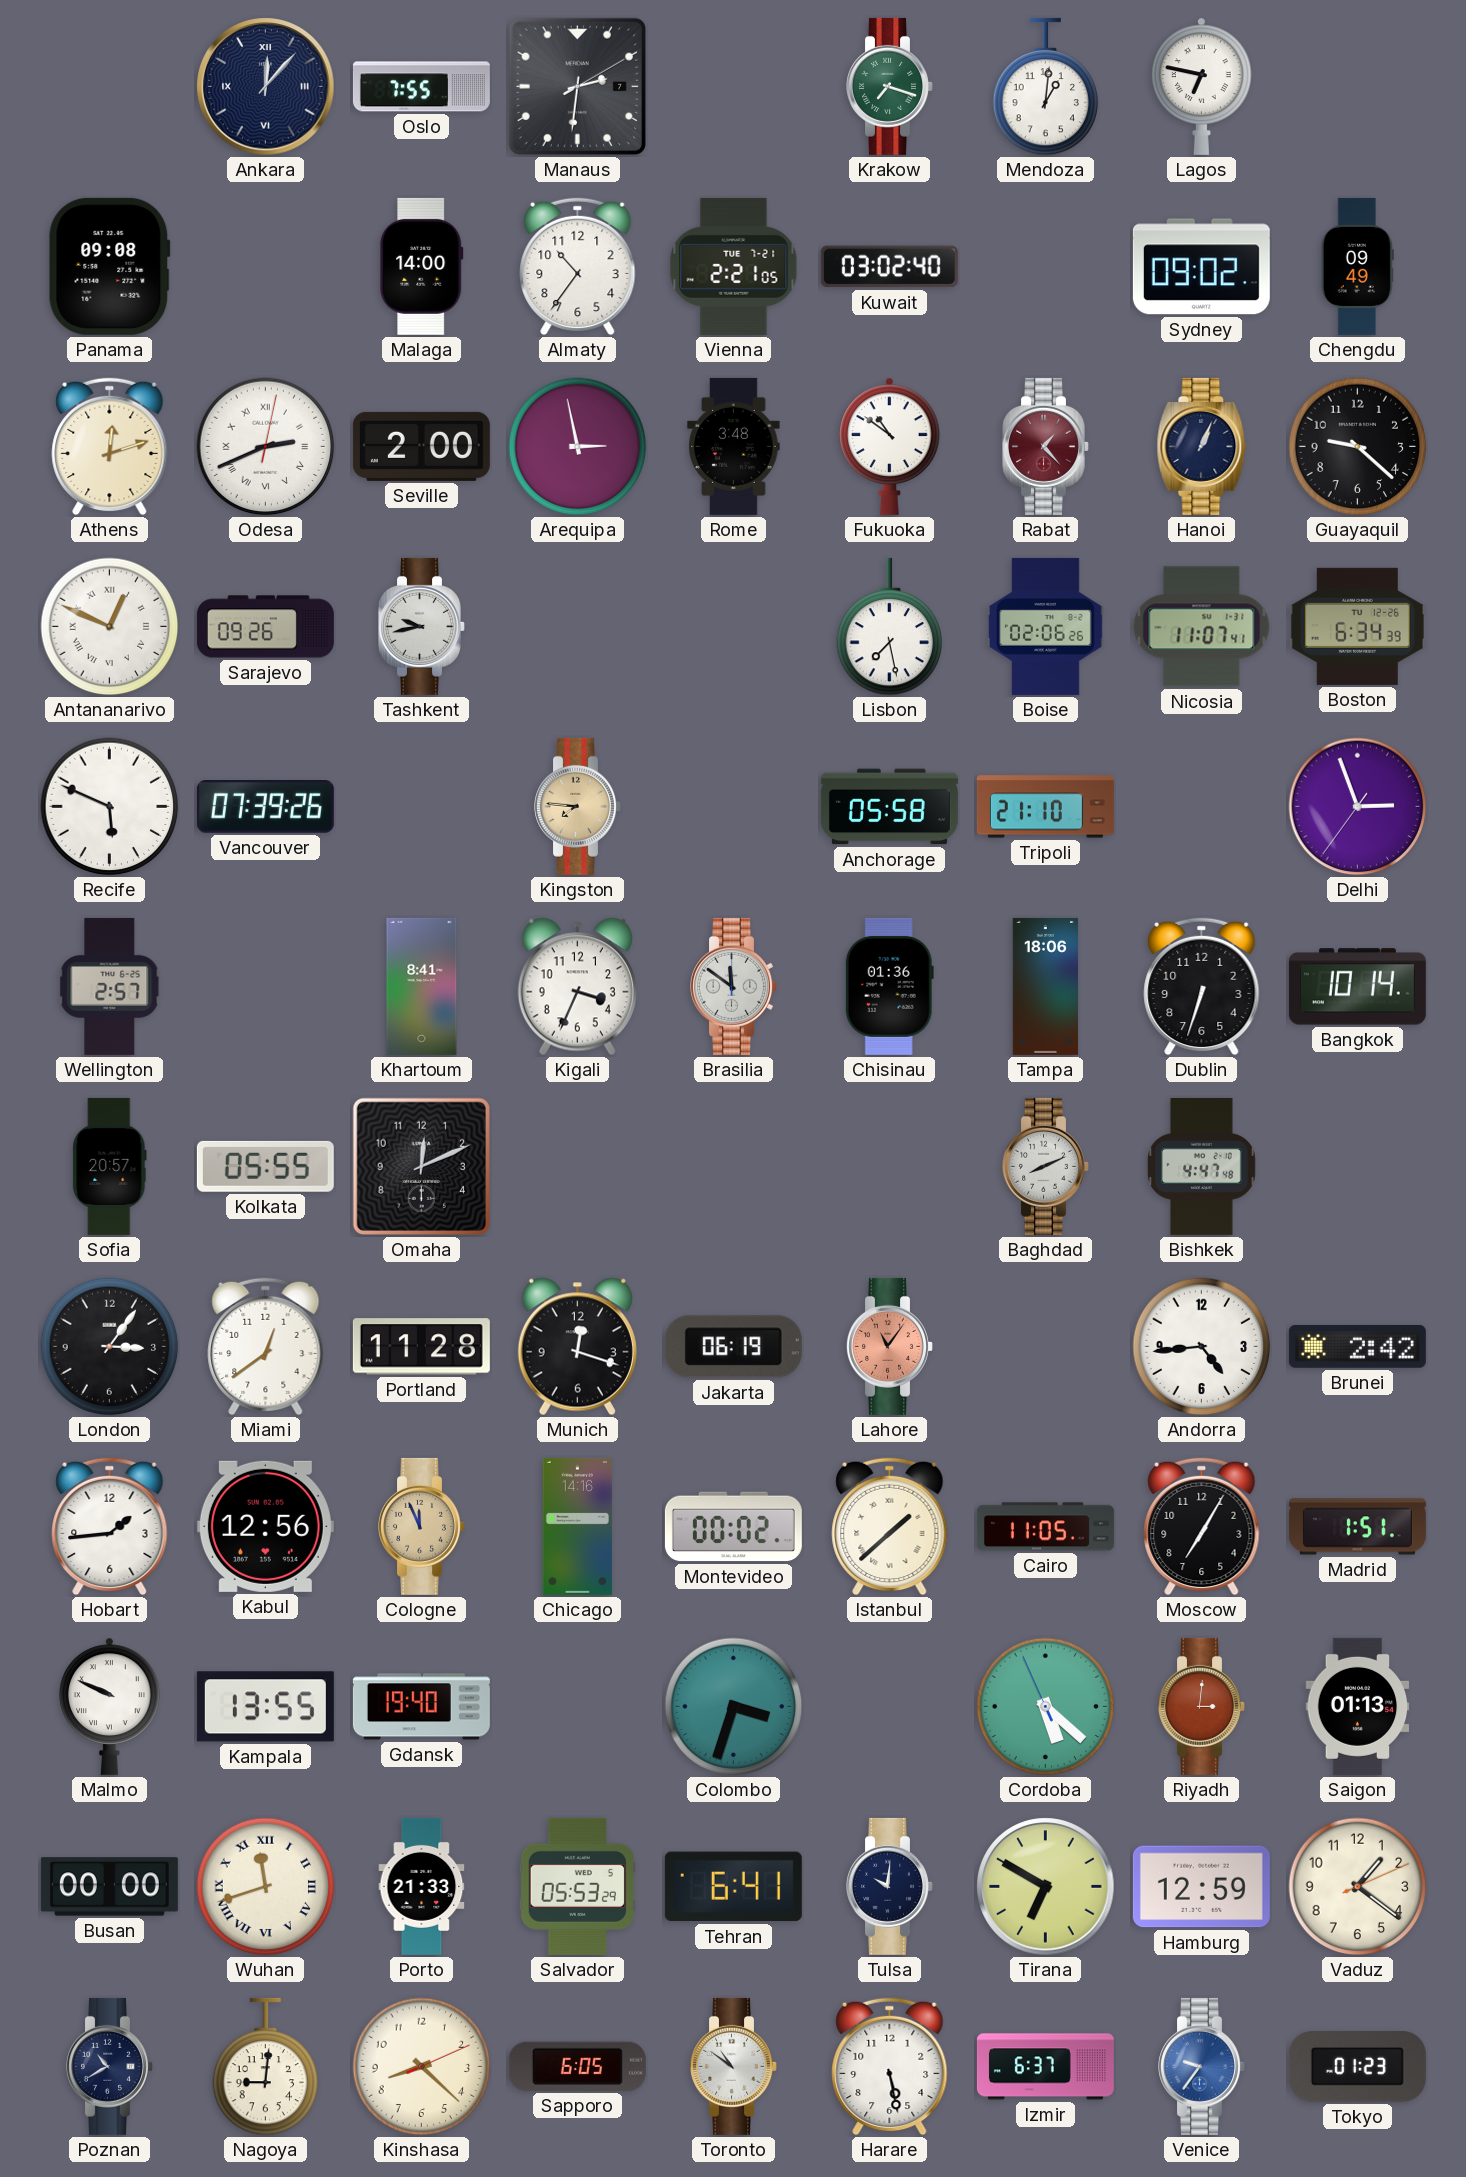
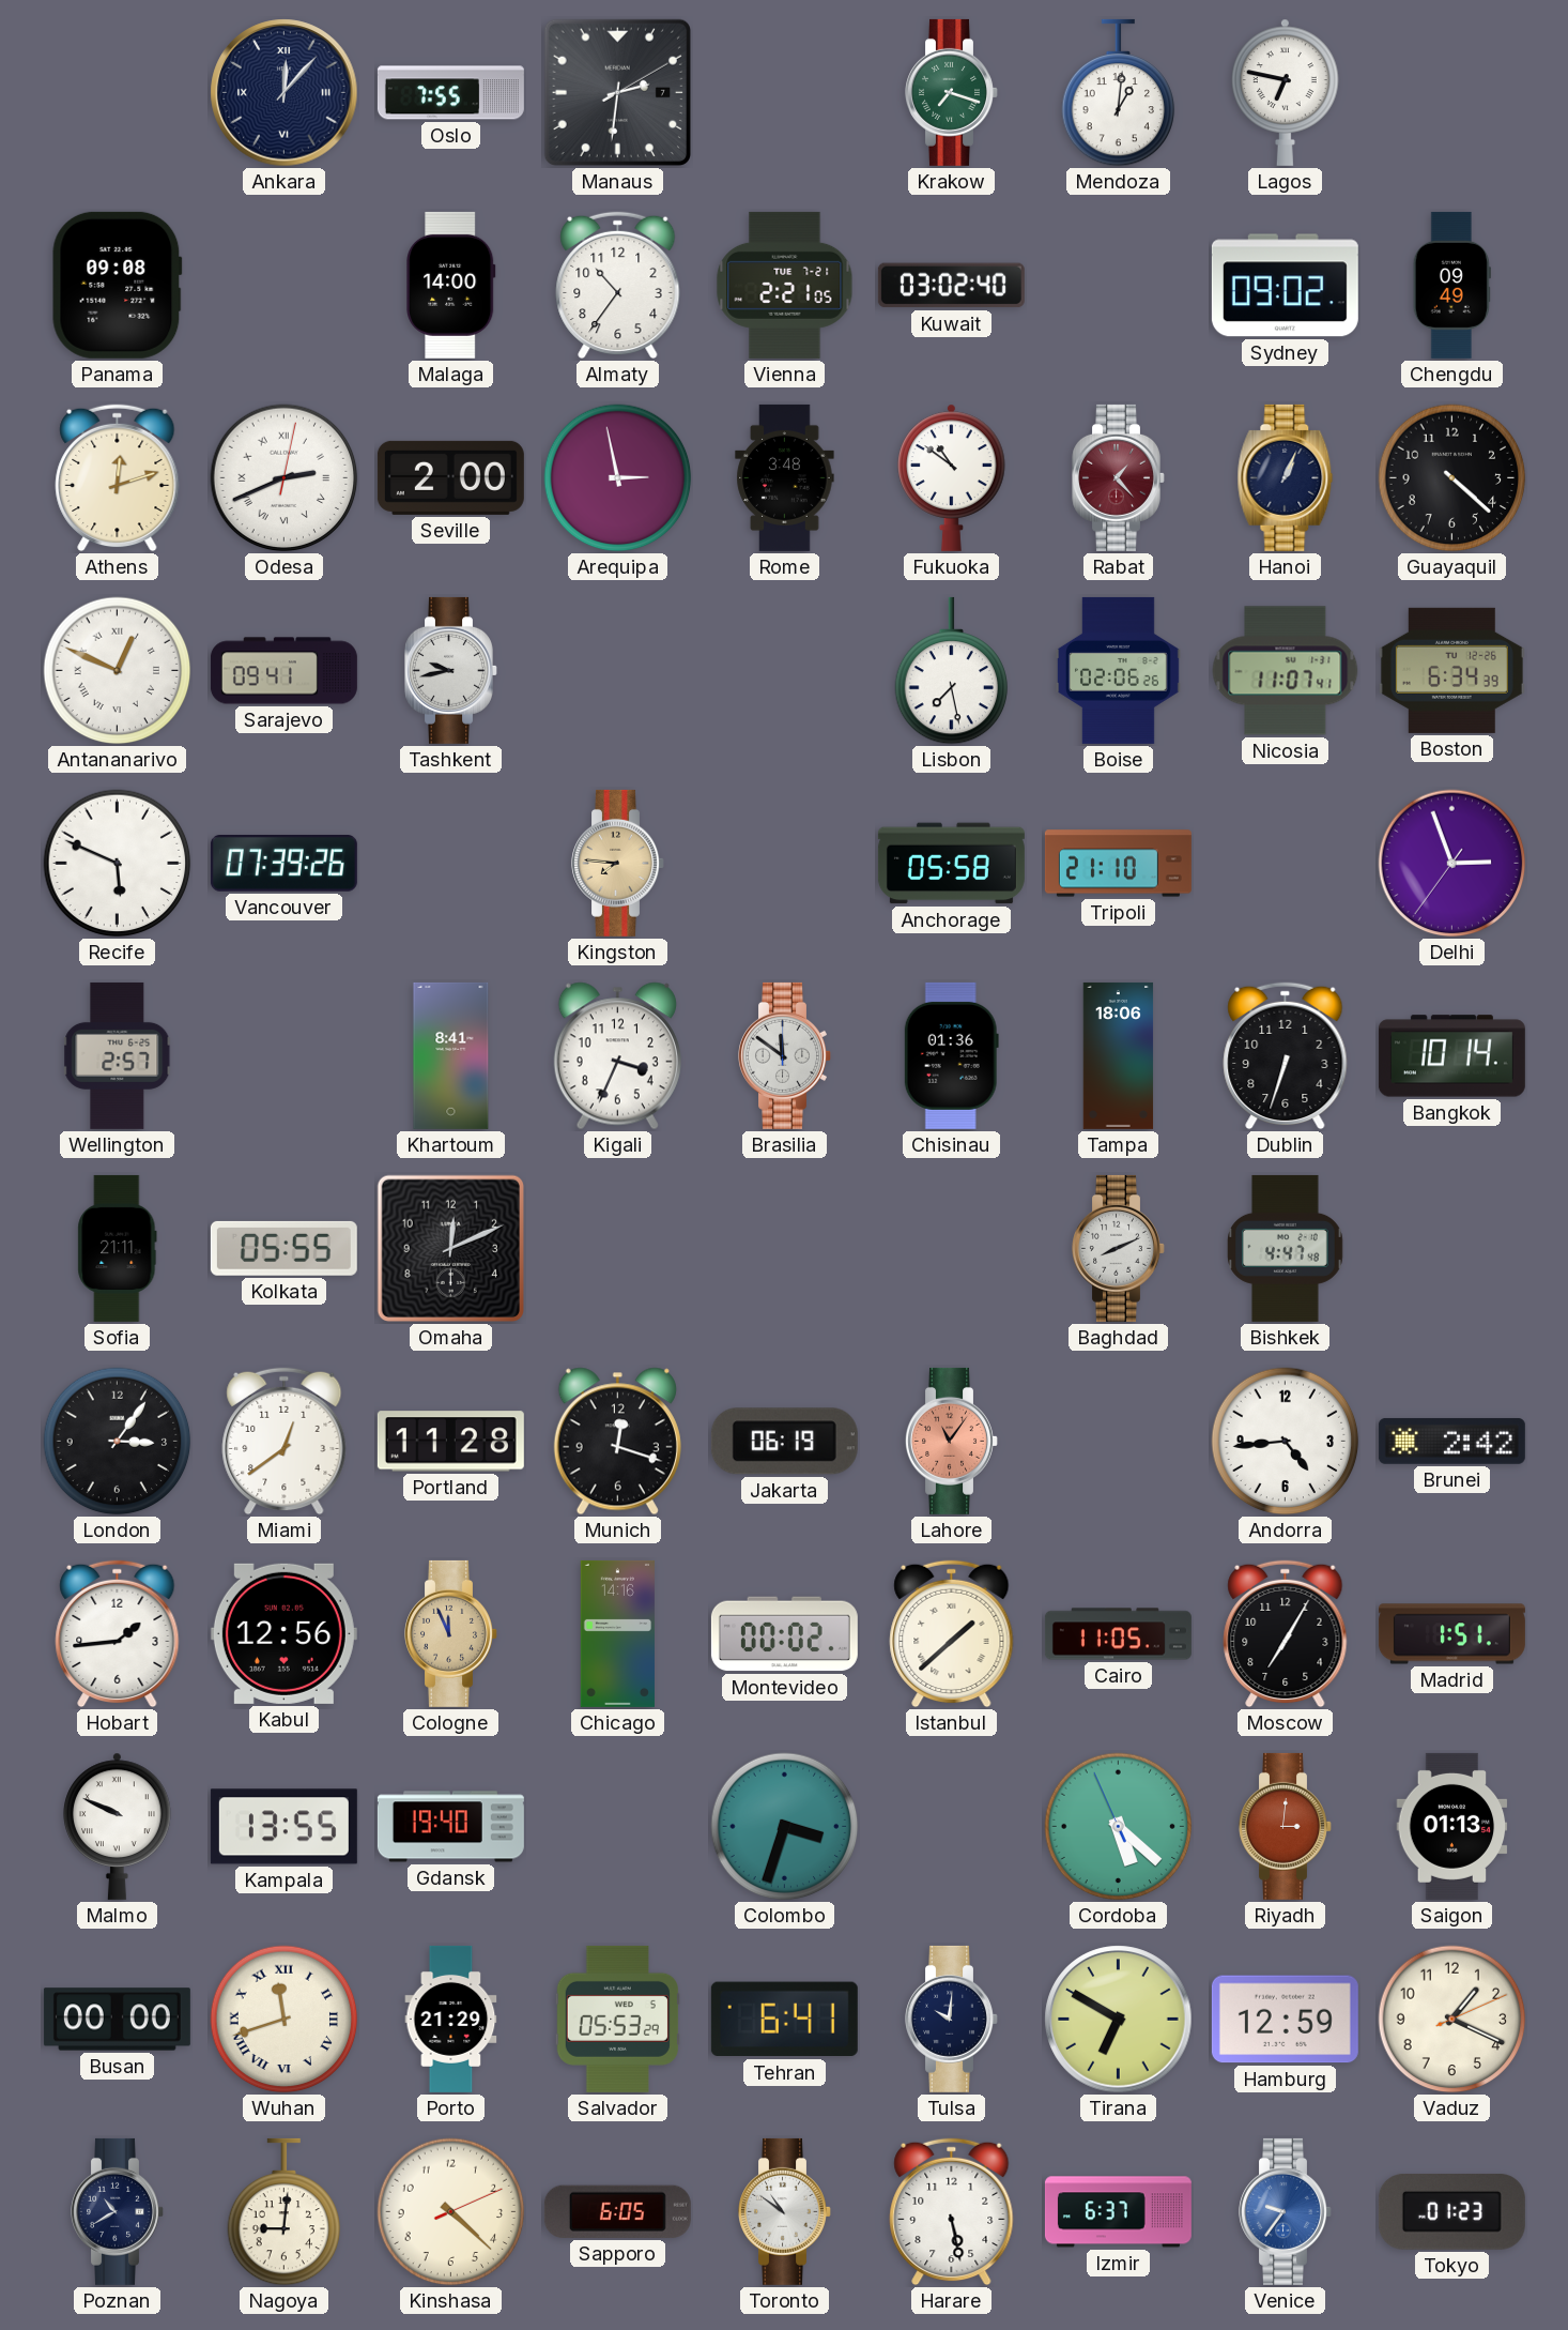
Guayaquil: 9:22 -> 4:22 (1452, 478)
Sarajevo: 09:26 -> 09:41 (283, 671)
Sofia: 20:57 -> 21:11 (118, 1248)
Porto: 21:33 -> 21:29 (451, 2019)
Vaduz: 1:21 -> 1:19 (1452, 2020)
Kinshasa: 8:22 -> 4:22 (451, 2212)
